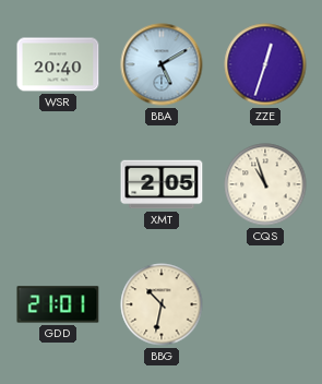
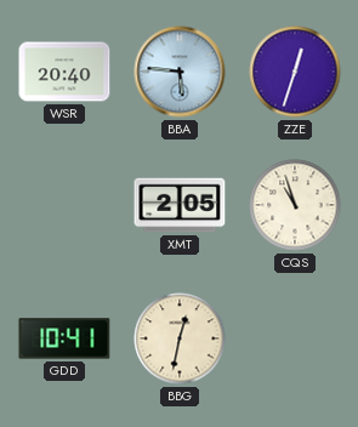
BBA: 5:10 -> 5:46 (180, 72)
GDD: 21:01 -> 10:41 (64, 338)
BBG: 10:32 -> 12:32 (180, 338)
